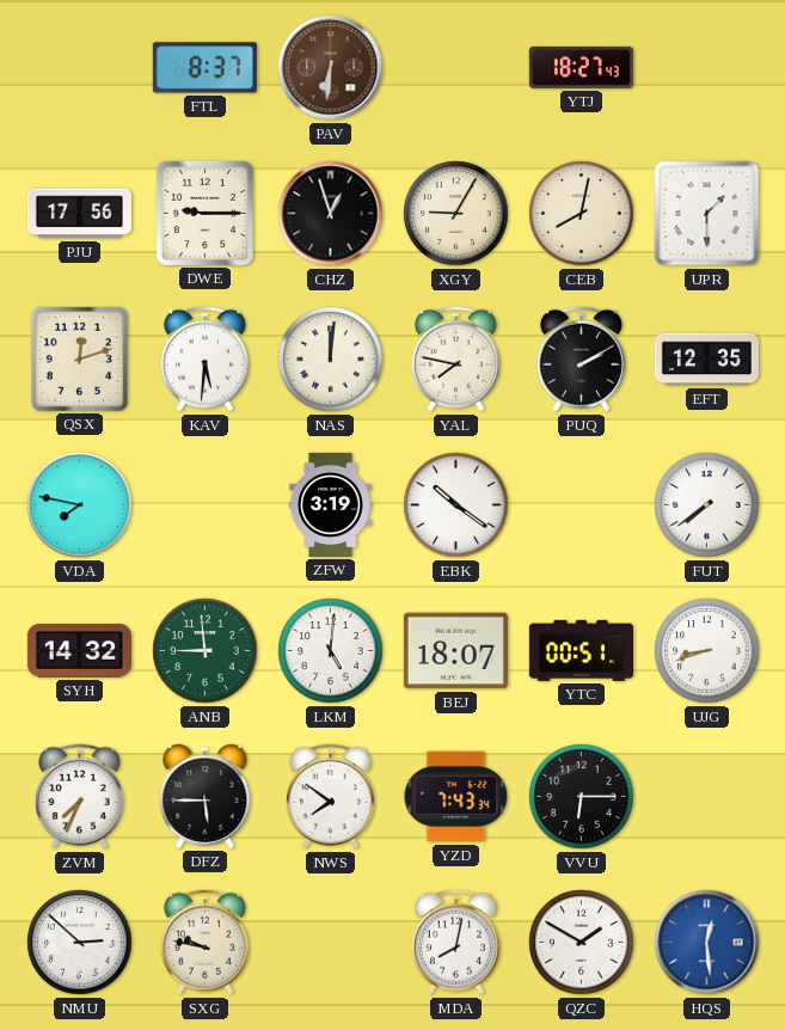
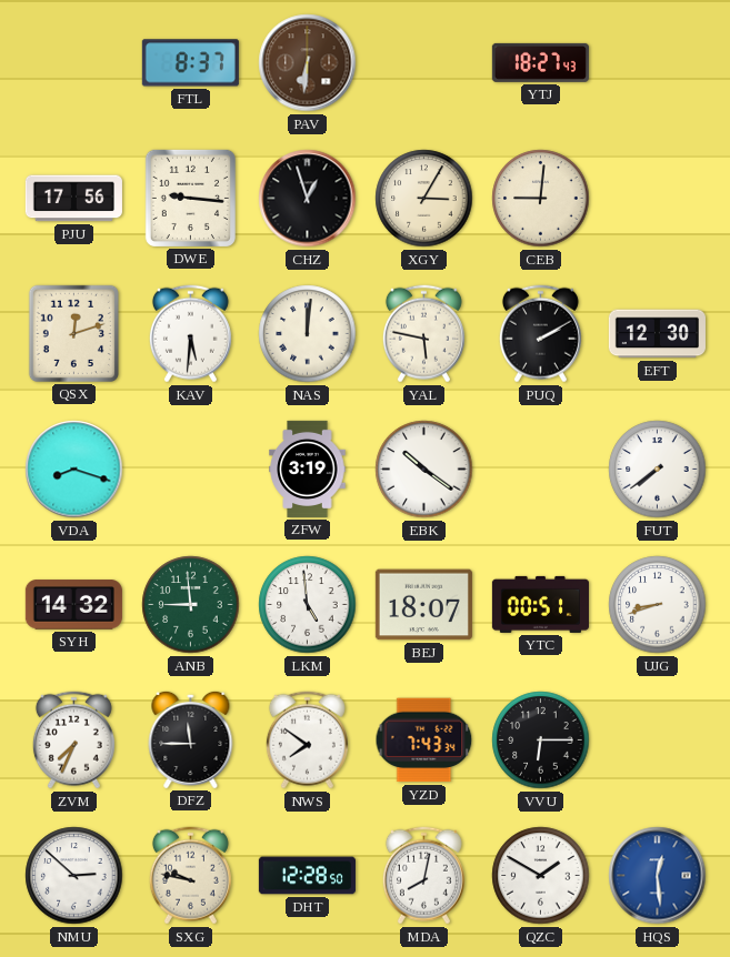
DWE: 9:15 -> 9:16 (190, 198)
XGY: 9:05 -> 3:05 (424, 199)
CEB: 8:02 -> 9:01 (541, 199)
UPR: 1:30 -> none (707, 214)
YAL: 7:47 -> 5:47 (423, 334)
EFT: 12:35 -> 12:30 (657, 334)
VDA: 7:47 -> 8:18 (74, 470)
LKM: 5:01 -> 4:59 (308, 605)
DFZ: 5:45 -> 11:45 (191, 739)
DHT: none -> 12:28 (307, 876)
